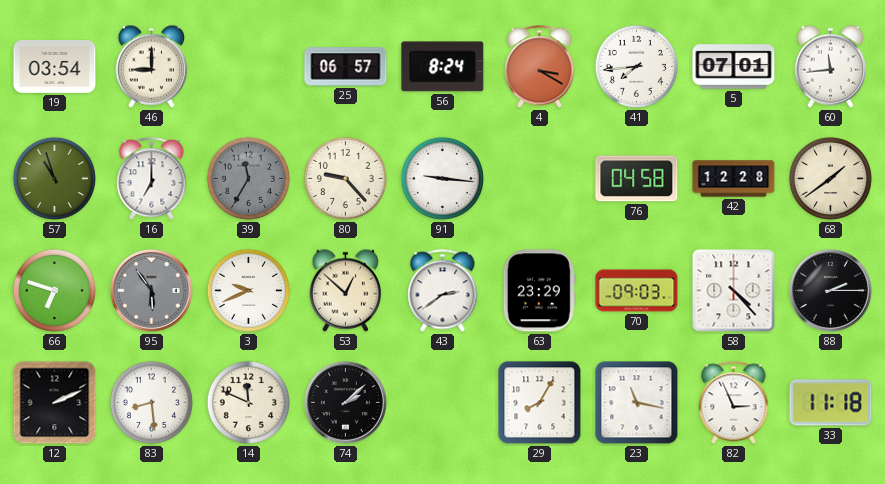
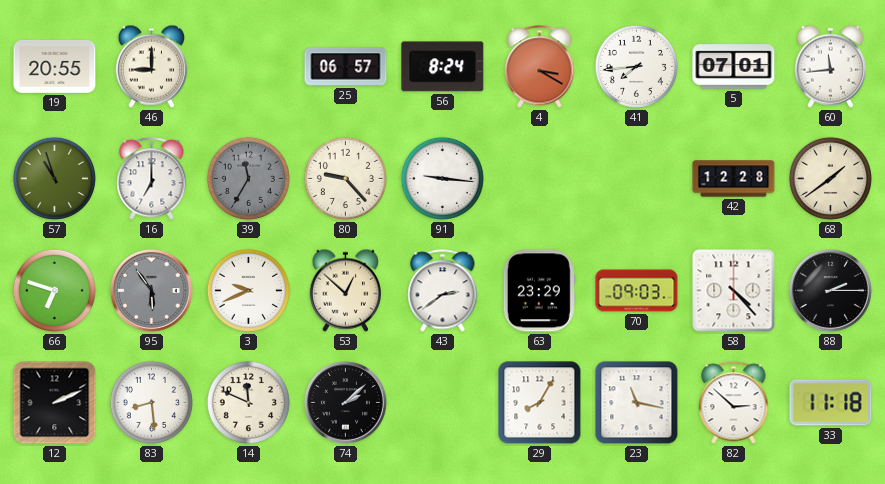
19: 03:54 -> 20:55 (55, 66)
76: 04:58 -> none (637, 179)
82: 2:56 -> 2:52 (734, 403)
